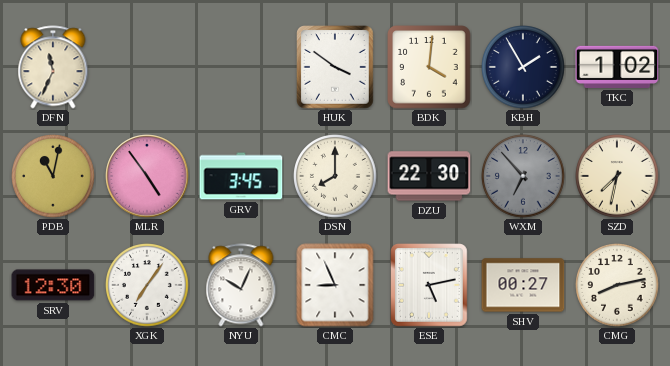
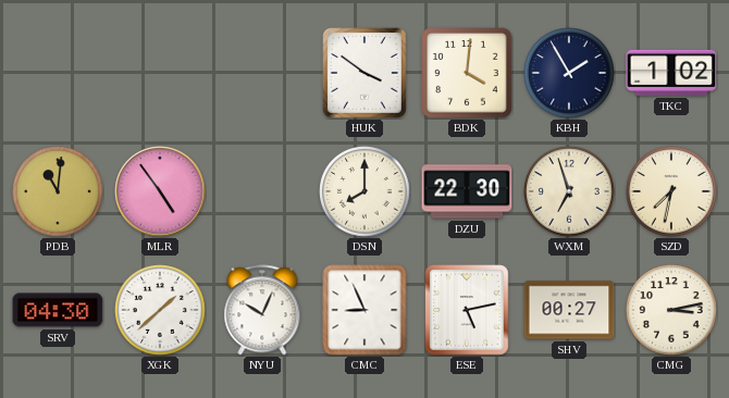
DFN: 11:34 -> none (53, 67)
PDB: 11:02 -> 11:01 (58, 191)
GRV: 3:45 -> none (241, 176)
WXM: 6:53 -> 6:57 (569, 191)
WXM dial: grey -> cream (569, 191)
SRV: 12:30 -> 04:30 (58, 310)
XGK: 7:06 -> 1:38 (160, 310)
CMG: 8:13 -> 3:13 (671, 310)
